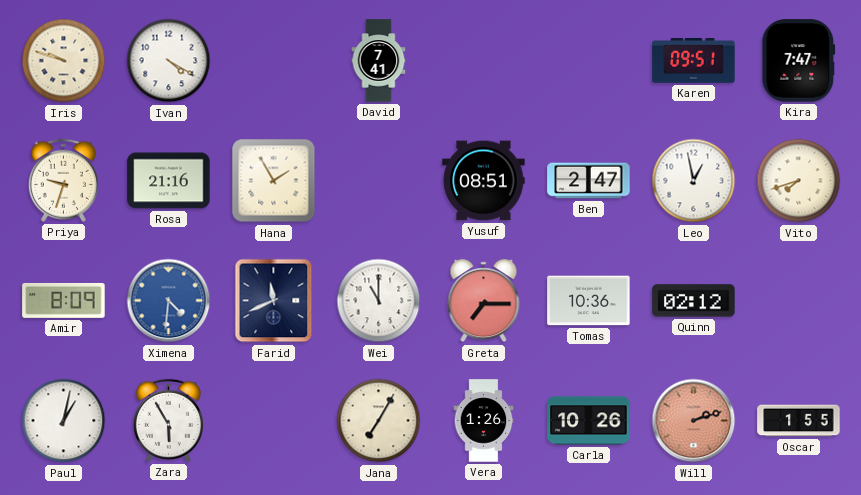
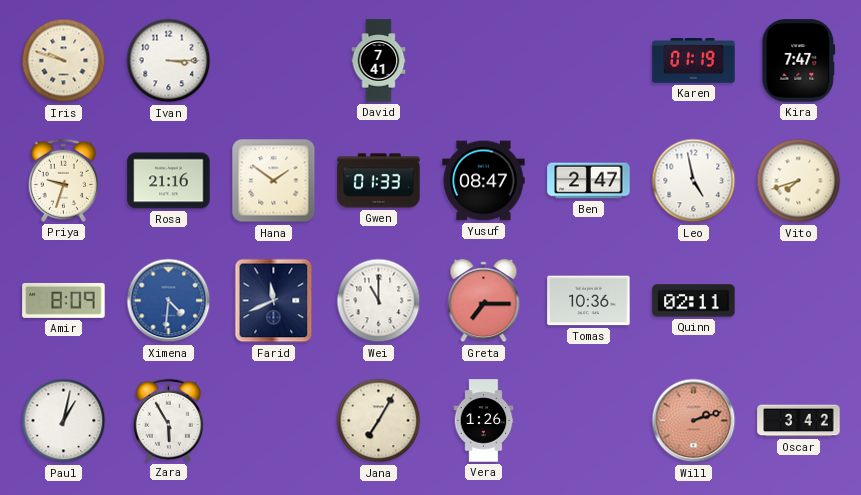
Ivan: 4:20 -> 3:15 (169, 61)
Karen: 09:51 -> 01:19 (694, 61)
Hana: 1:55 -> 1:51 (274, 181)
Gwen: none -> 01:33 (379, 181)
Yusuf: 08:51 -> 08:47 (484, 181)
Leo: 12:58 -> 4:58 (694, 181)
Quinn: 02:12 -> 02:11 (694, 301)
Carla: 10:26 -> none (589, 421)
Oscar: 1:55 -> 3:42 (799, 421)
